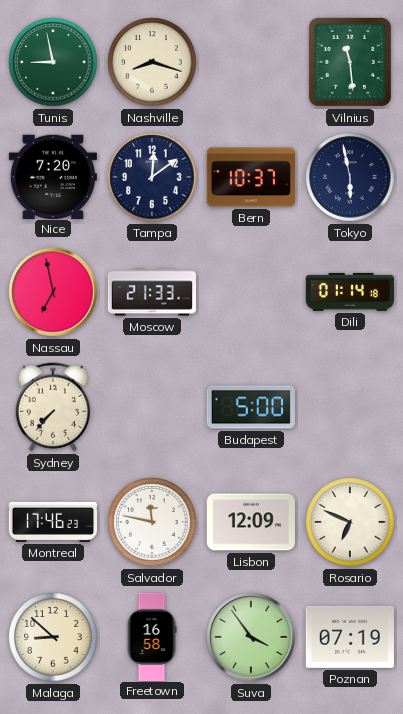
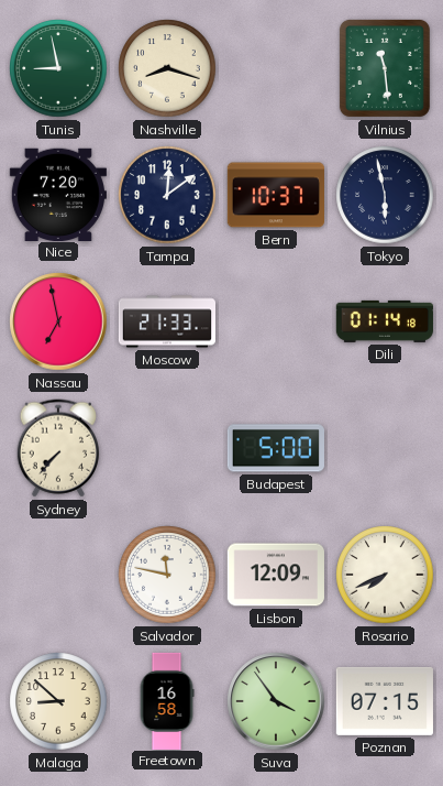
Montreal: 17:46 -> none (52, 522)
Rosario: 6:49 -> 7:41 (385, 575)
Poznan: 07:19 -> 07:15 (385, 701)
